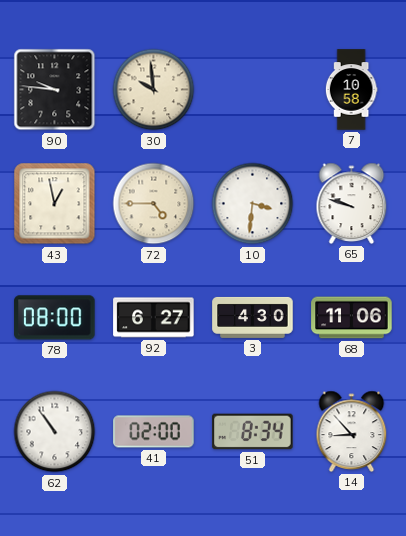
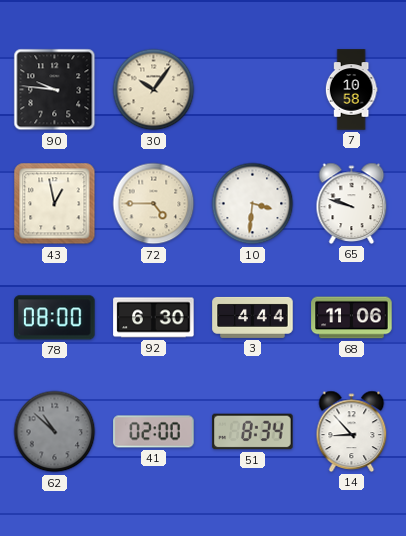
30: 9:59 -> 10:06 (154, 90)
92: 6:27 -> 6:30 (154, 318)
3: 4:30 -> 4:44 (253, 317)
62: 10:54 -> 10:52 (55, 432)
62 dial: white -> grey (55, 432)
